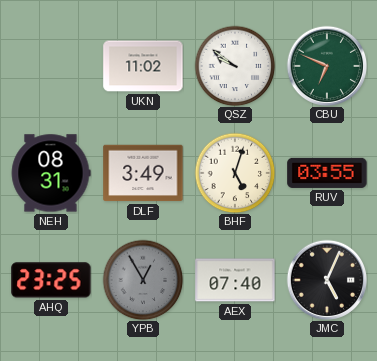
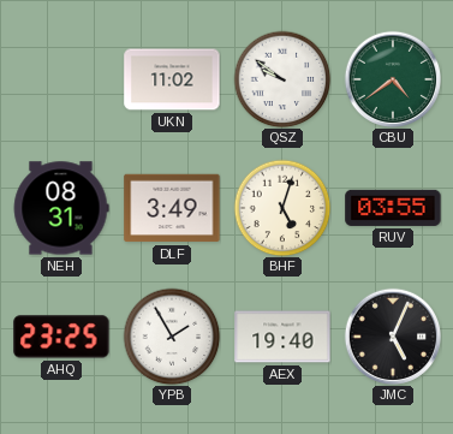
CBU: 6:49 -> 4:39 (393, 79)
YPB: 12:55 -> 1:55 (172, 337)
YPB dial: grey -> white (172, 337)
AEX: 07:40 -> 19:40 (282, 337)
